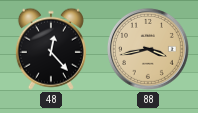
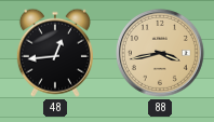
48: 12:23 -> 12:44 (55, 53)
